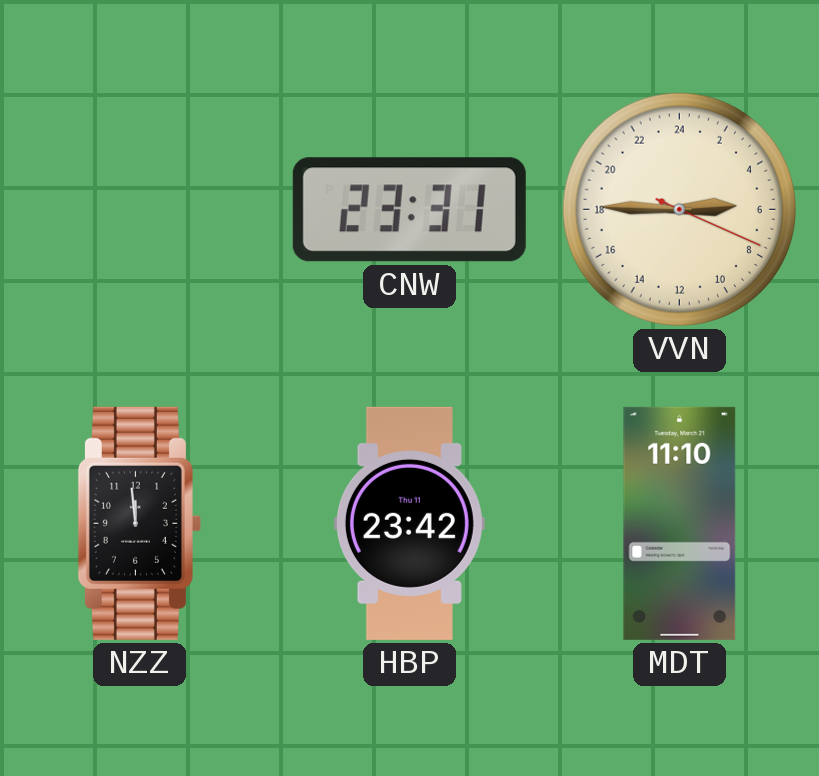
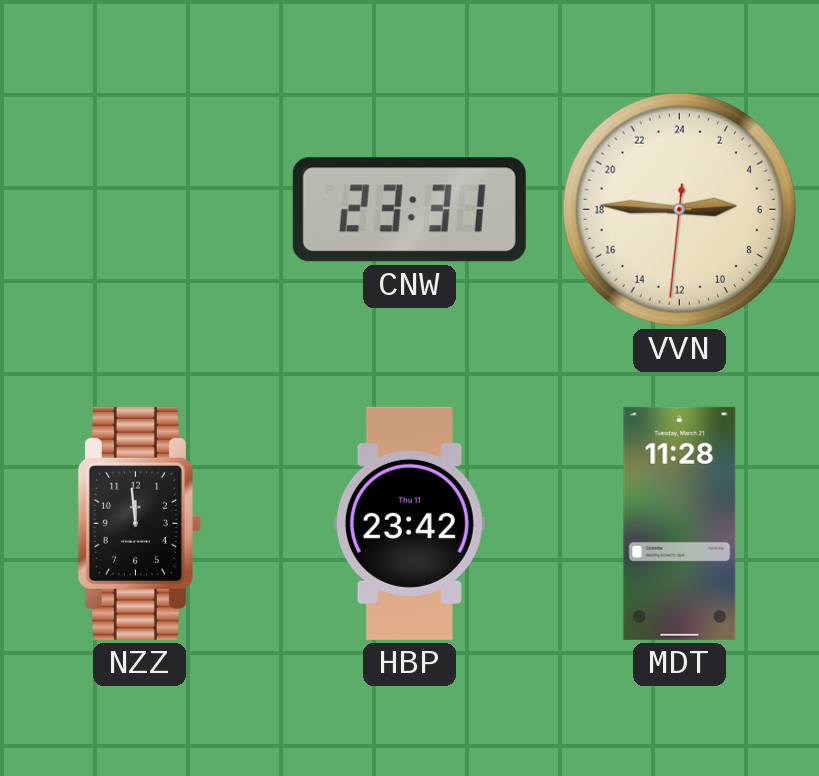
VVN: 5:45:19 -> 5:45:31 (679, 209)
MDT: 11:10 -> 11:28 (680, 523)
